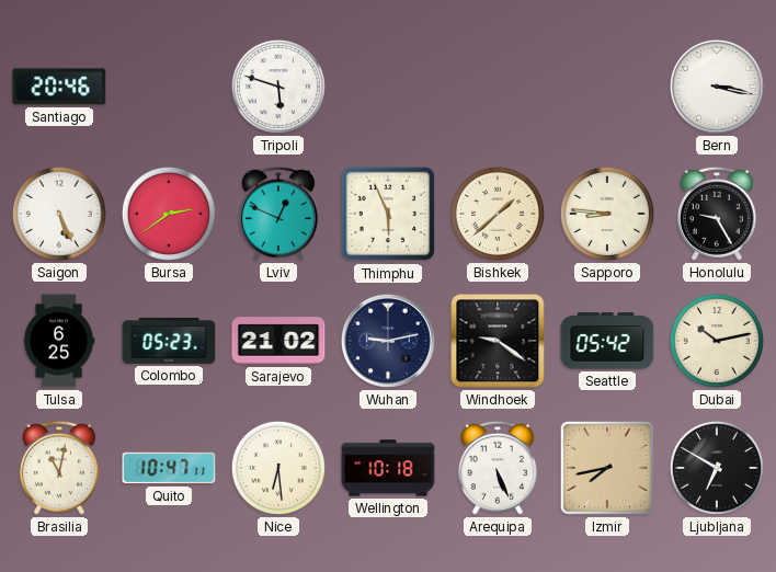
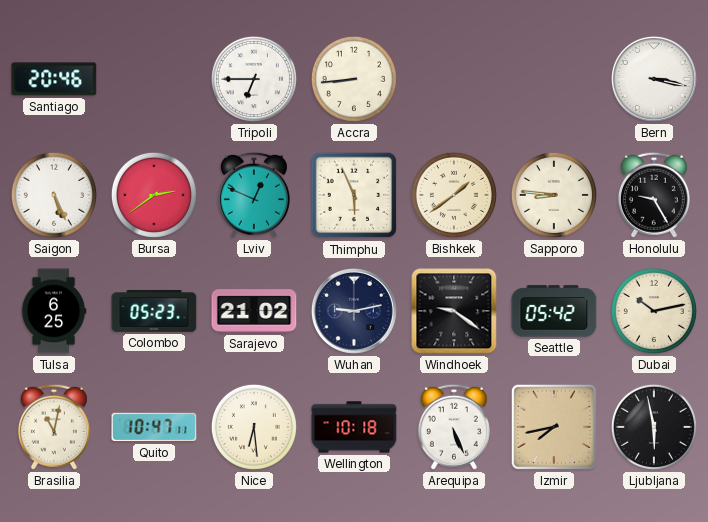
Tripoli: 5:48 -> 6:45 (254, 79)
Accra: none -> 8:44 (354, 79)
Bishkek: 1:38 -> 1:39 (454, 195)
Ljubljana: 6:50 -> 5:58 (654, 427)
